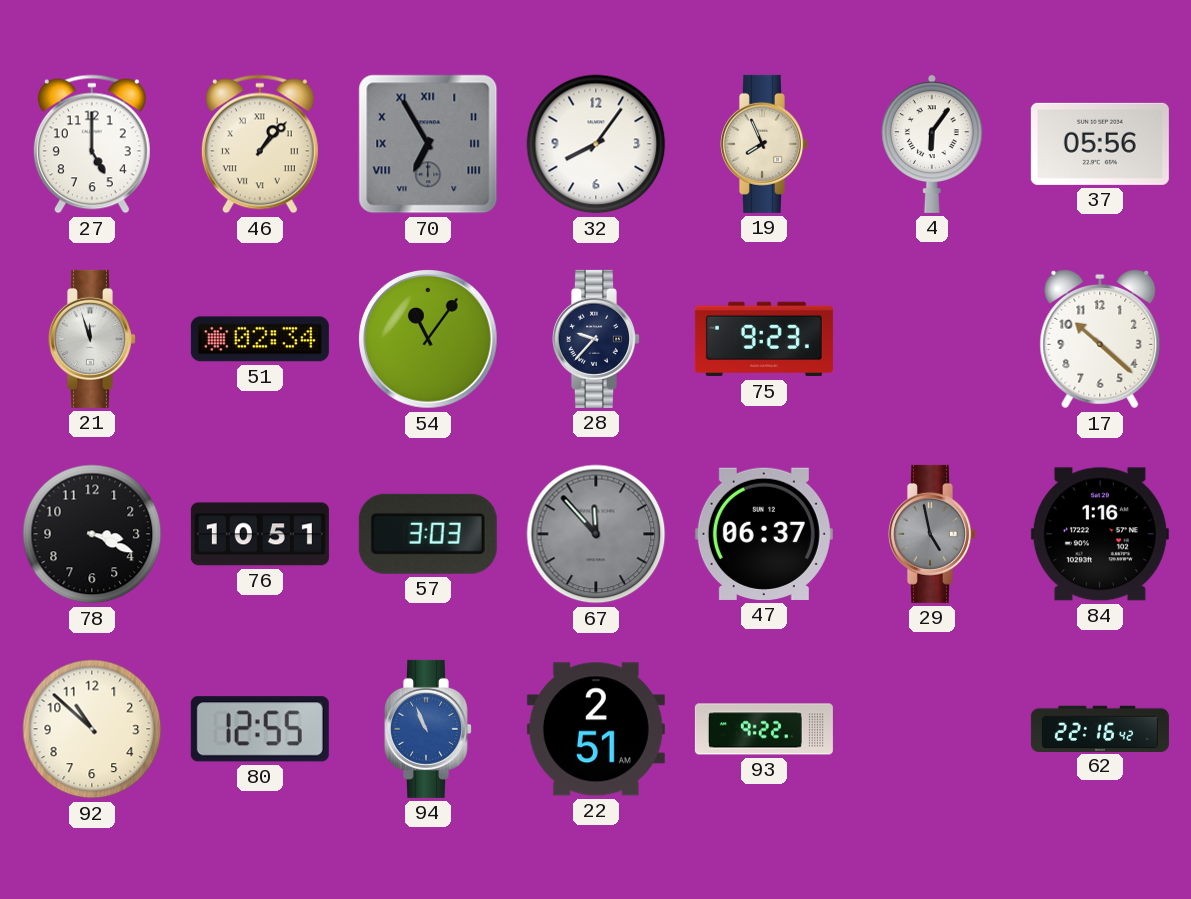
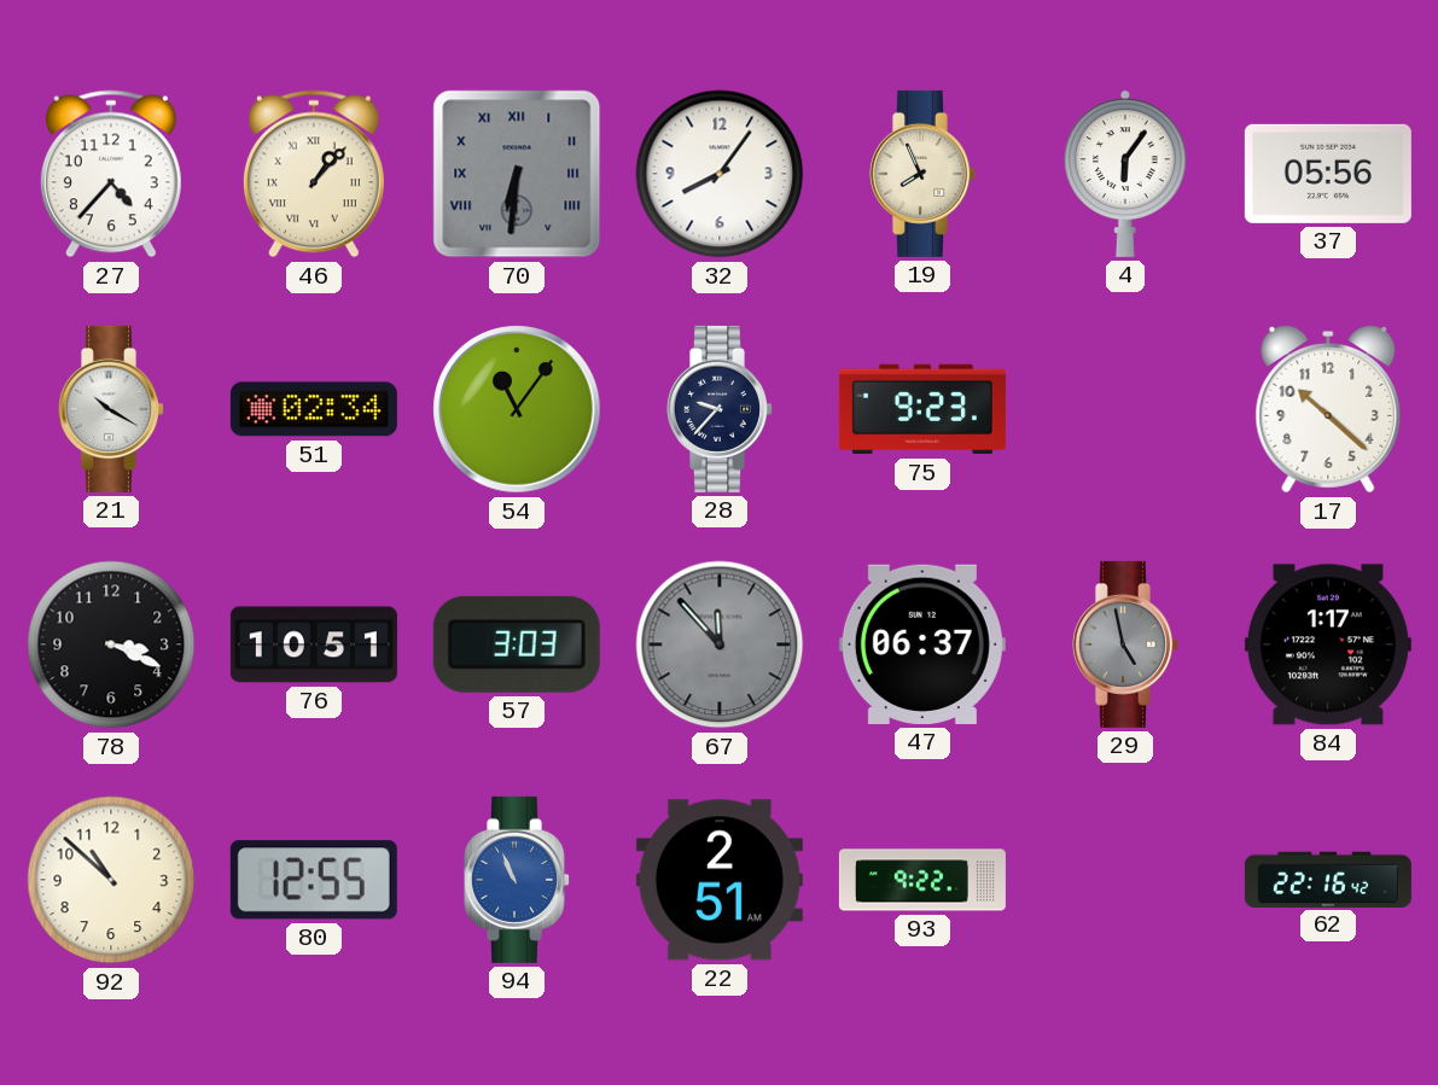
27: 5:00 -> 4:37 (111, 174)
70: 6:55 -> 6:31 (517, 174)
21: 11:57 -> 10:20 (112, 409)
84: 1:16 -> 1:17 (1328, 644)
